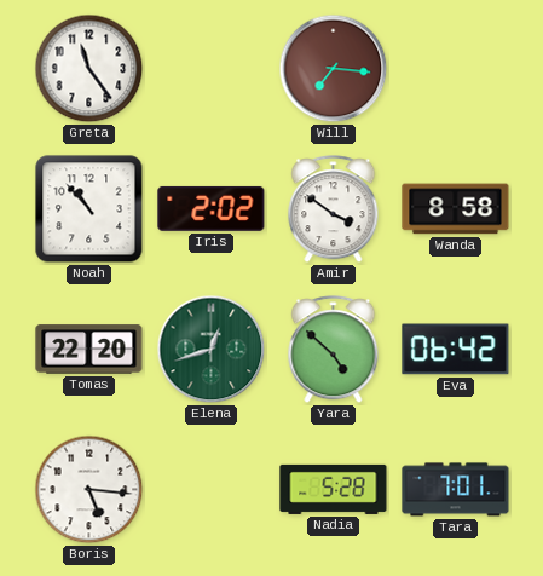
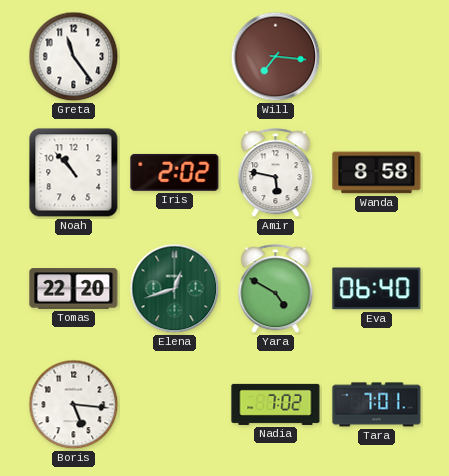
Amir: 3:51 -> 5:47 (276, 173)
Yara: 4:52 -> 4:50 (276, 289)
Eva: 06:42 -> 06:40 (377, 289)
Nadia: 5:28 -> 7:02 (276, 404)
